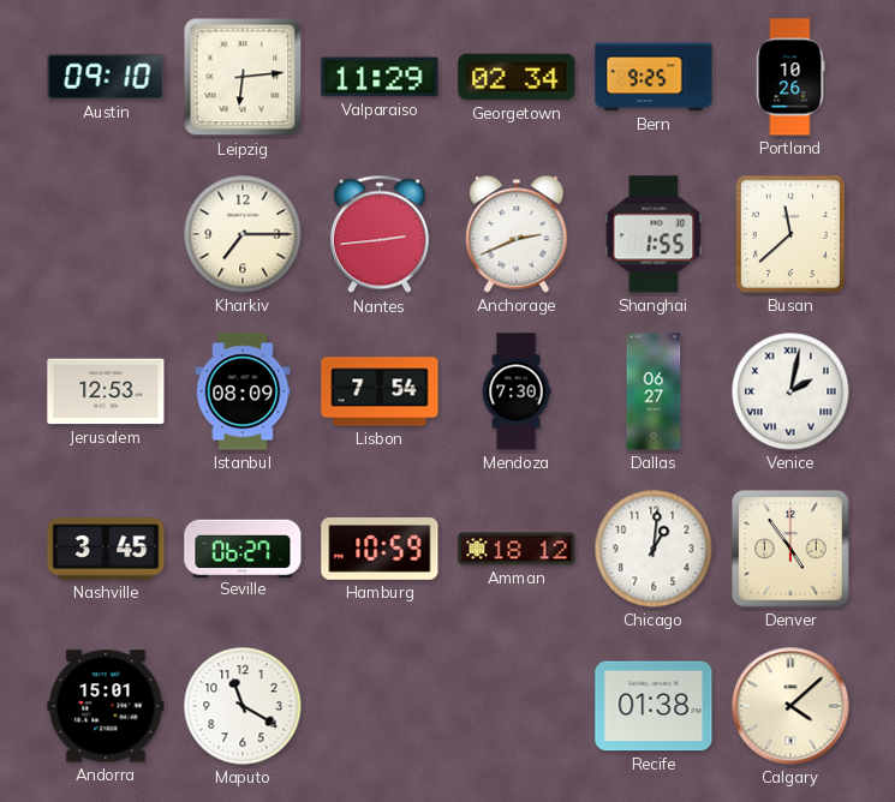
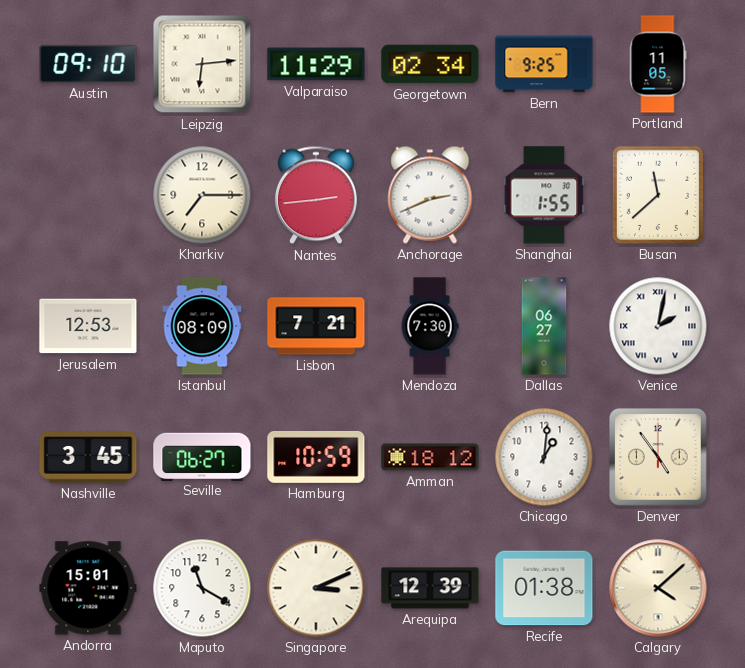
Portland: 10:26 -> 11:05 (658, 64)
Lisbon: 7:54 -> 7:21 (316, 326)
Singapore: none -> 3:11 (316, 588)
Arequipa: none -> 12:39 (430, 588)
